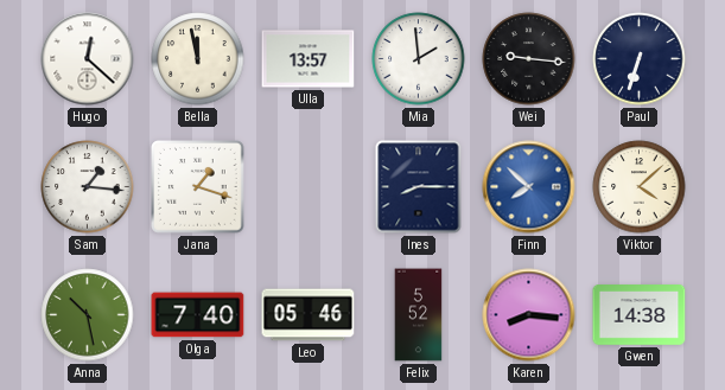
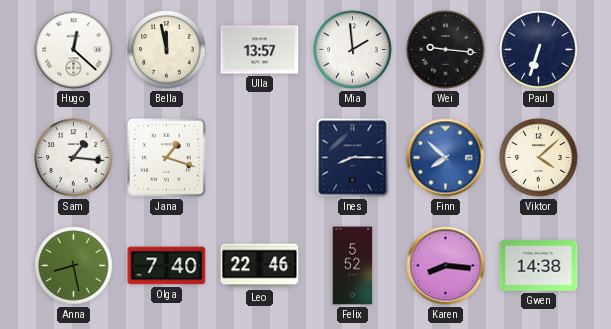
Anna: 10:28 -> 8:28 (74, 266)
Leo: 05:46 -> 22:46 (260, 266)
